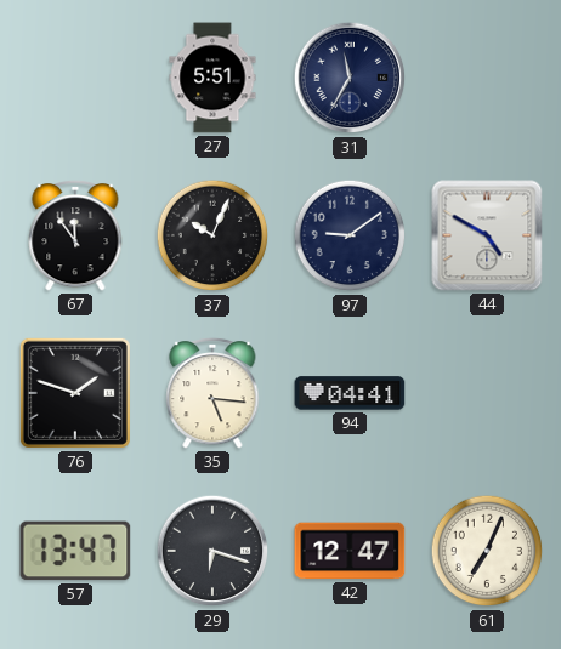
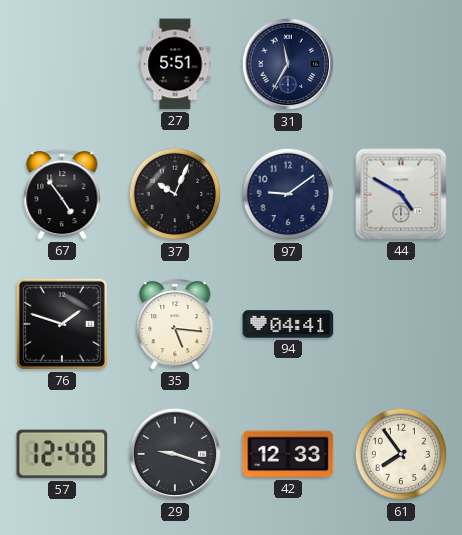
67: 11:54 -> 4:54 (62, 194)
57: 13:47 -> 12:48 (62, 454)
29: 6:18 -> 9:18 (175, 454)
42: 12:47 -> 12:33 (288, 454)
61: 7:04 -> 7:54 (401, 454)
